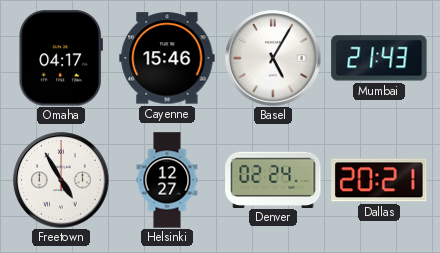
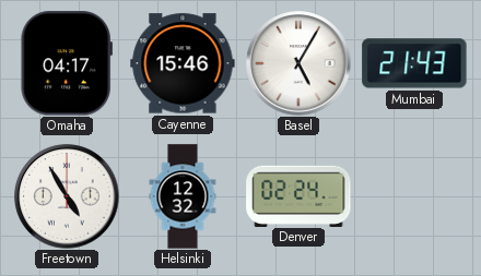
Helsinki: 12:27 -> 12:32 (183, 196)
Dallas: 20:21 -> none (379, 180)
